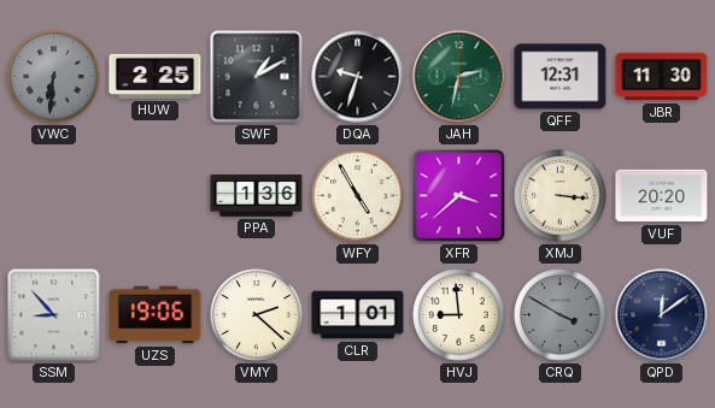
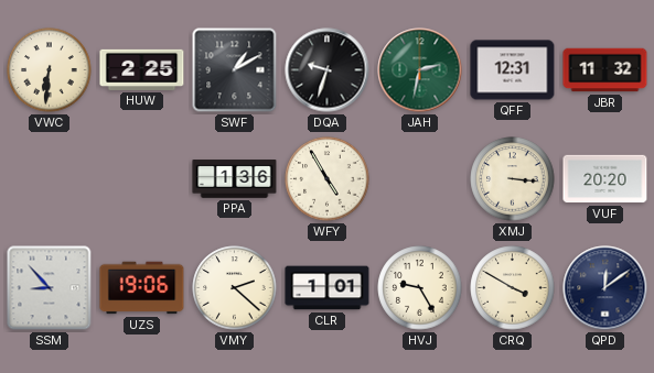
VWC dial: grey -> cream (50, 70)
JBR: 11:30 -> 11:32 (605, 70)
XFR: 3:38 -> none (459, 196)
HVJ: 8:59 -> 9:25 (420, 288)
CRQ dial: grey -> cream (513, 288)
